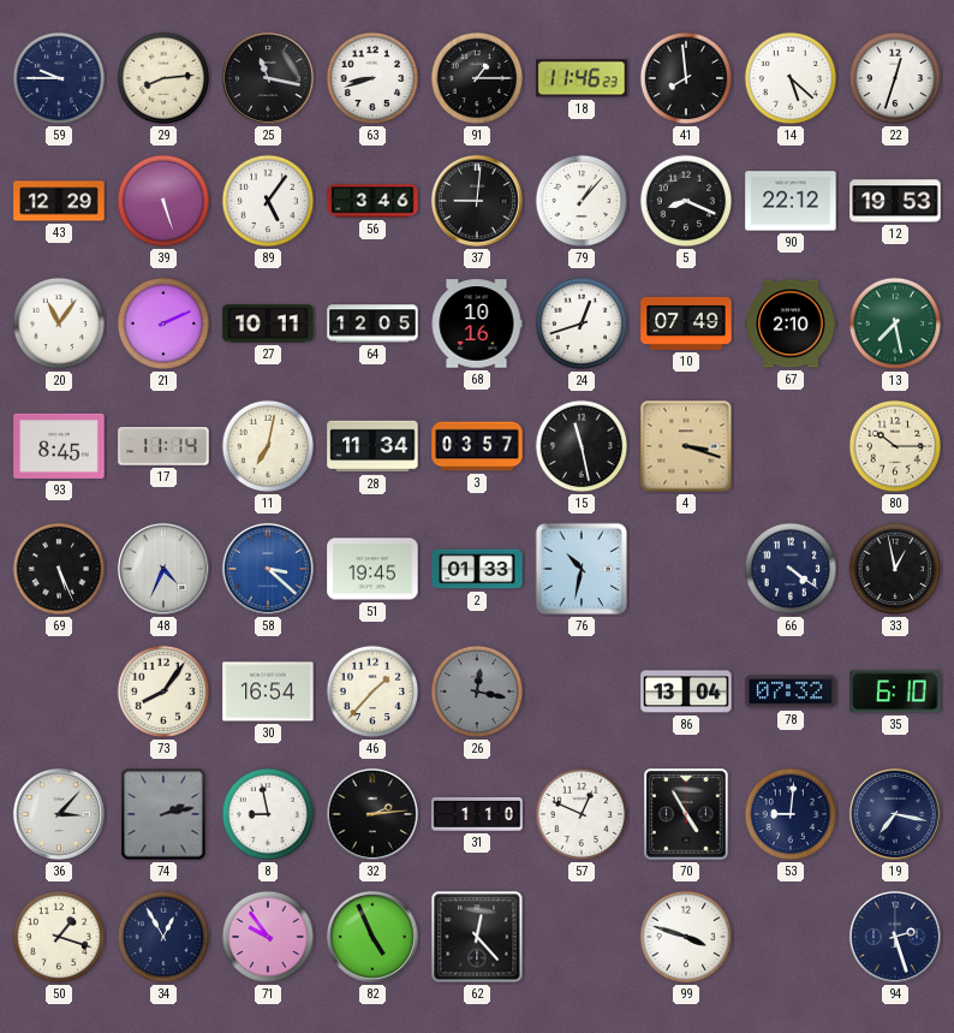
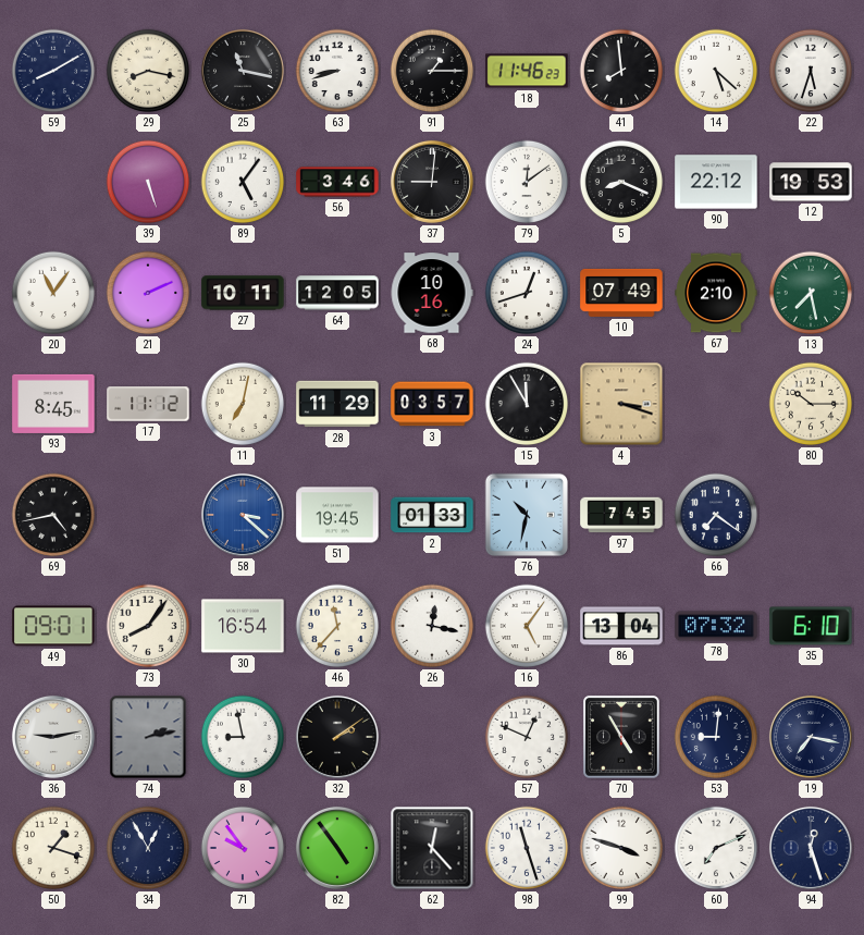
59: 9:45 -> 8:10 (53, 71)
29: 8:14 -> 8:17 (148, 71)
22: 12:33 -> 5:33 (811, 71)
43: 12:29 -> none (59, 201)
79: 1:07 -> 12:09 (527, 182)
17: 11:14 -> 11:12 (148, 404)
28: 11:34 -> 11:29 (337, 404)
15: 11:28 -> 11:55 (527, 404)
69: 5:26 -> 4:43 (53, 515)
48: 4:34 -> none (163, 569)
97: none -> 7:45 (621, 515)
66: 4:21 -> 7:21 (716, 515)
33: 12:58 -> none (895, 569)
49: none -> 09:01 (53, 626)
46: 1:37 -> 11:37 (337, 626)
26 dial: grey -> white (432, 626)
16: none -> 5:06 (527, 626)
36: 3:07 -> 9:13 (53, 737)
32: 2:14 -> 2:09 (337, 737)
31: 1:10 -> none (477, 814)
82: 4:56 -> 4:54 (337, 848)
98: none -> 11:27 (527, 848)
60: none -> 7:11 (716, 848)
94: 2:27 -> 12:27 (811, 848)
